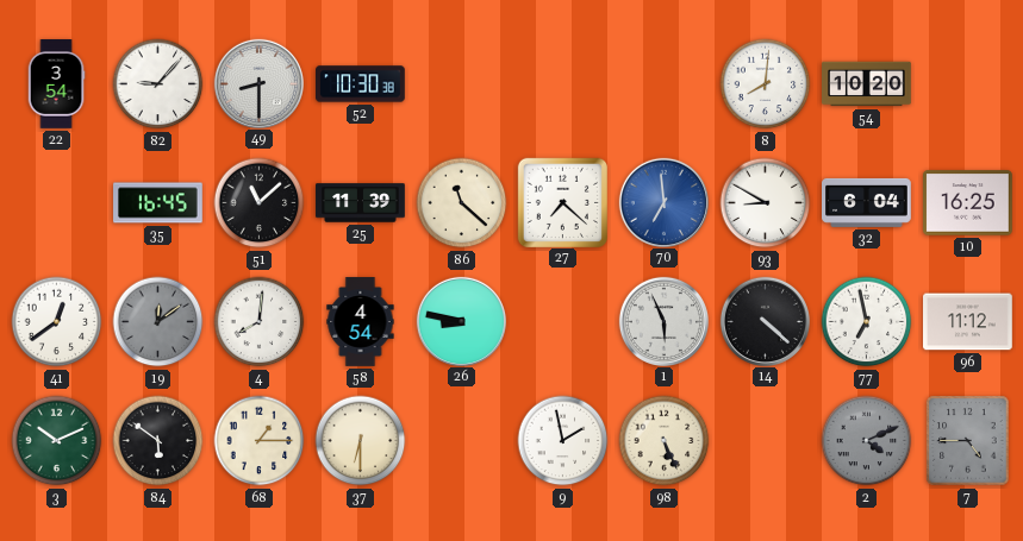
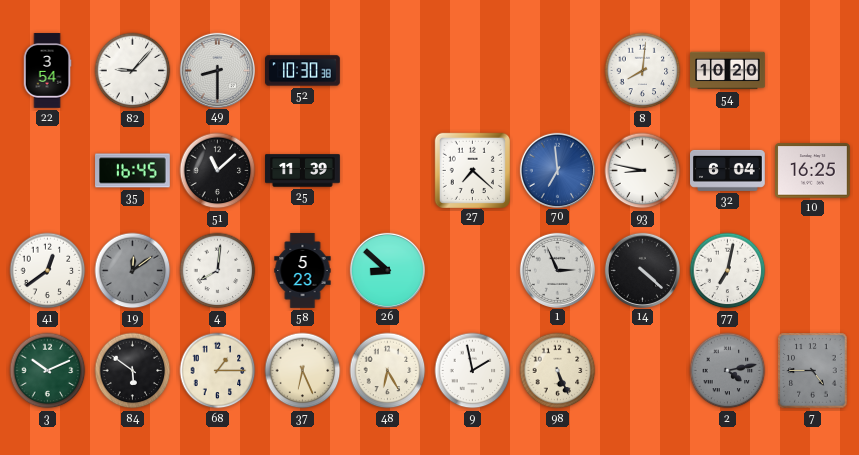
86: 11:22 -> none (462, 203)
93: 8:50 -> 8:47 (643, 171)
58: 4:54 -> 5:23 (303, 271)
26: 8:47 -> 8:52 (387, 270)
1: 5:56 -> 2:56 (557, 270)
77: 6:58 -> 7:02 (728, 271)
96: 11:12 -> none (968, 322)
37: 6:30 -> 6:26 (303, 371)
48: none -> 6:25 (388, 371)
2: 4:11 -> 4:13 (728, 371)
